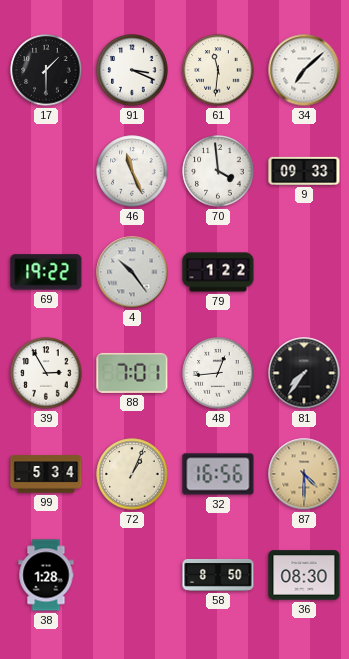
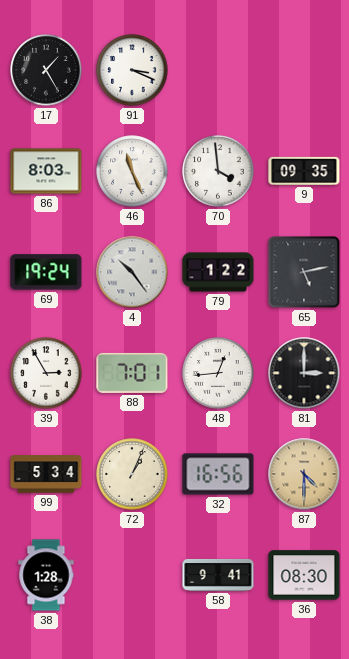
17: 1:30 -> 1:25 (46, 70)
61: 11:31 -> none (218, 70)
34: 7:08 -> none (304, 70)
86: none -> 8:03 (46, 171)
9: 09:33 -> 09:35 (304, 171)
69: 19:22 -> 19:24 (46, 272)
65: none -> 5:13 (304, 272)
81: 7:36 -> 3:00 (304, 373)
58: 8:50 -> 9:41 (218, 575)
